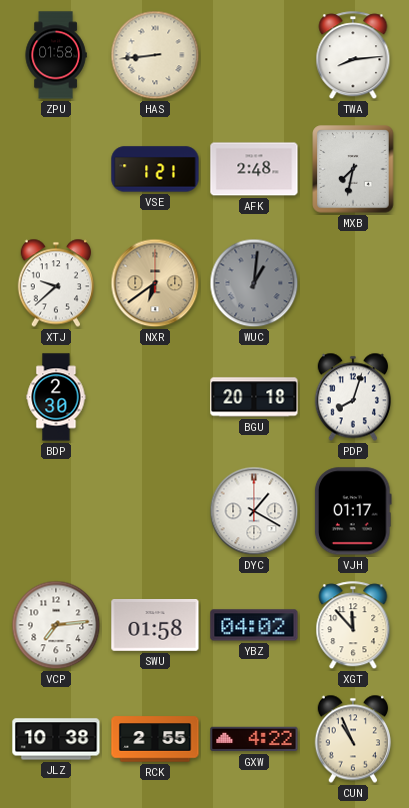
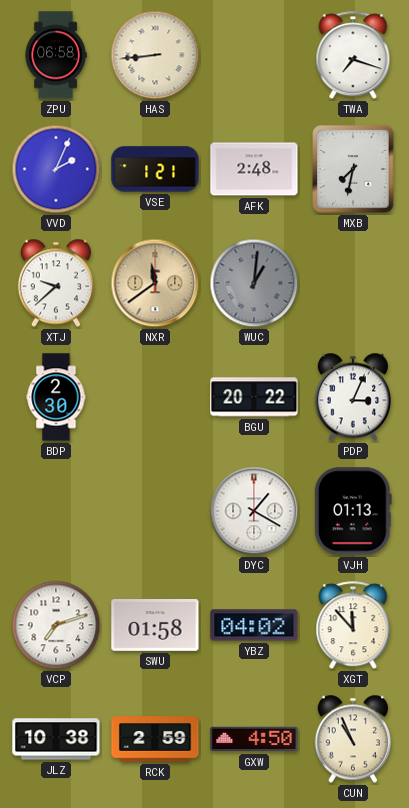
ZPU: 01:58 -> 06:58 (56, 55)
TWA: 8:14 -> 7:18 (353, 56)
VVD: none -> 2:04 (56, 169)
NXR: 6:39 -> 11:39 (155, 283)
BGU: 20:18 -> 20:22 (254, 397)
PDP: 8:03 -> 3:04 (352, 397)
VJH: 01:17 -> 01:13 (353, 511)
VCP: 7:14 -> 7:12 (56, 625)
RCK: 2:55 -> 2:59 (155, 739)
GXW: 4:22 -> 4:50 (254, 739)
